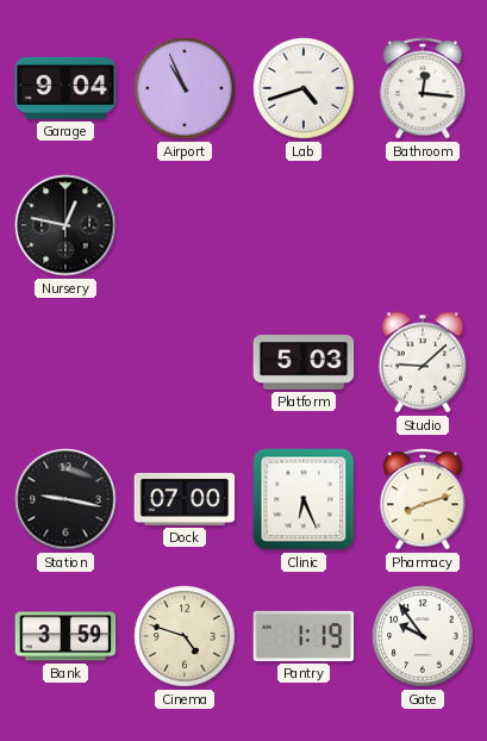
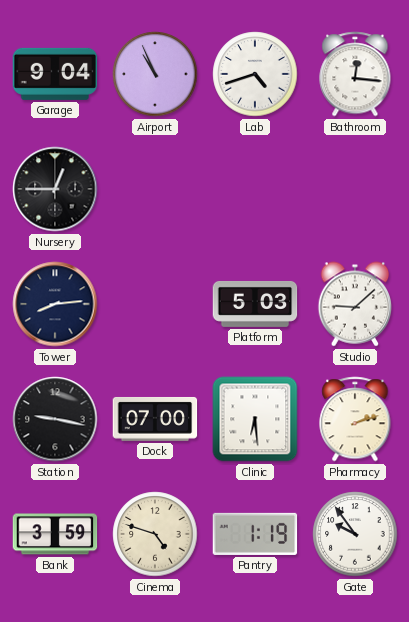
Nursery: 12:47 -> 12:45 (55, 189)
Tower: none -> 8:14 (55, 304)
Clinic: 6:26 -> 6:29 (255, 419)
Pharmacy: 8:12 -> 2:12 (355, 419)
